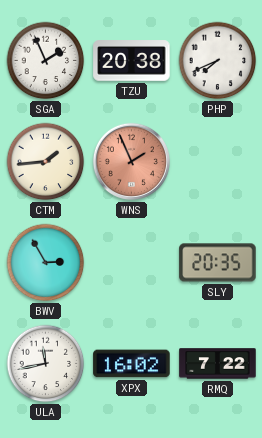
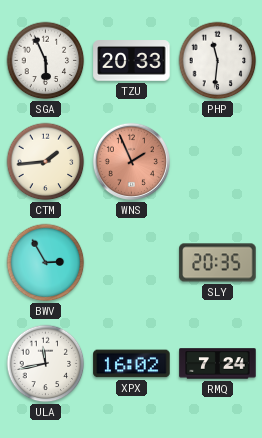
SGA: 1:56 -> 5:56 (46, 61)
TZU: 20:38 -> 20:33 (132, 61)
PHP: 7:41 -> 11:31 (218, 61)
RMQ: 7:22 -> 7:24 (218, 364)
